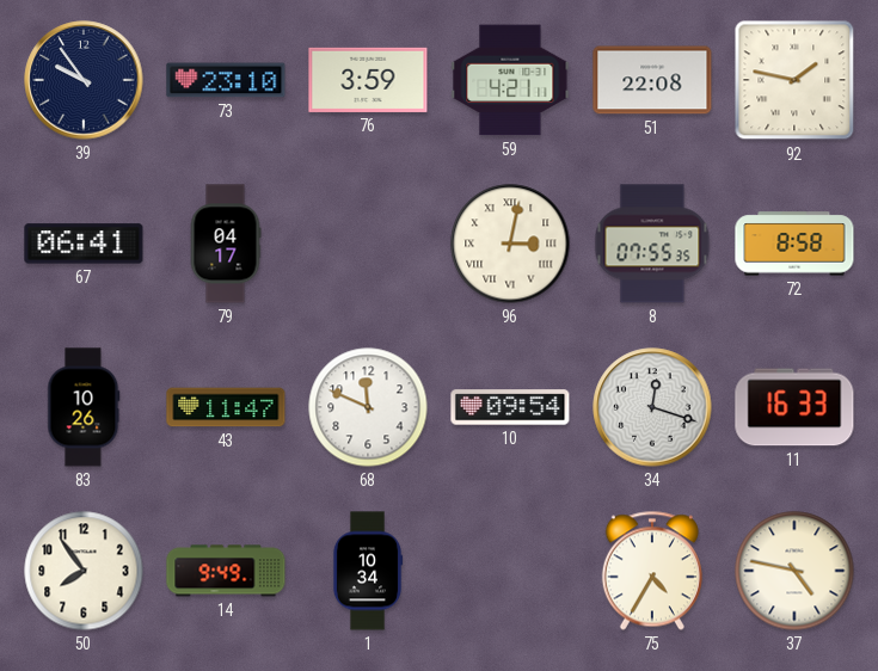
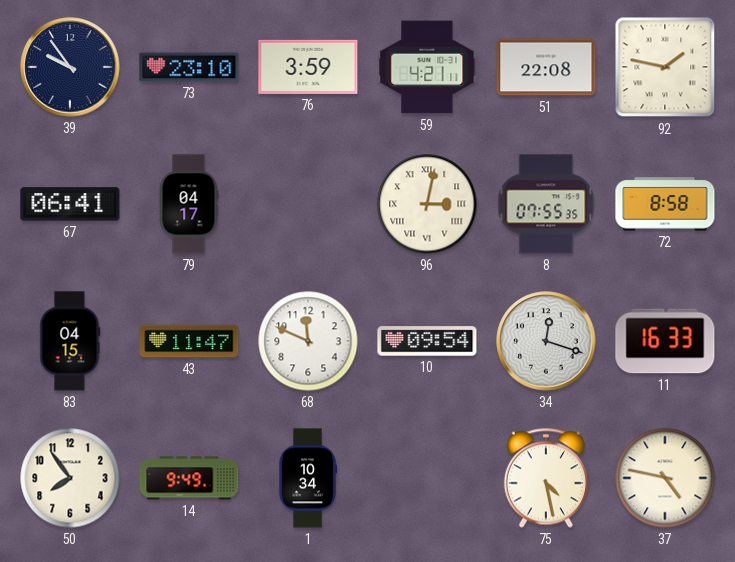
83: 10:26 -> 04:15 (70, 341)
75: 4:35 -> 4:28 (546, 478)
